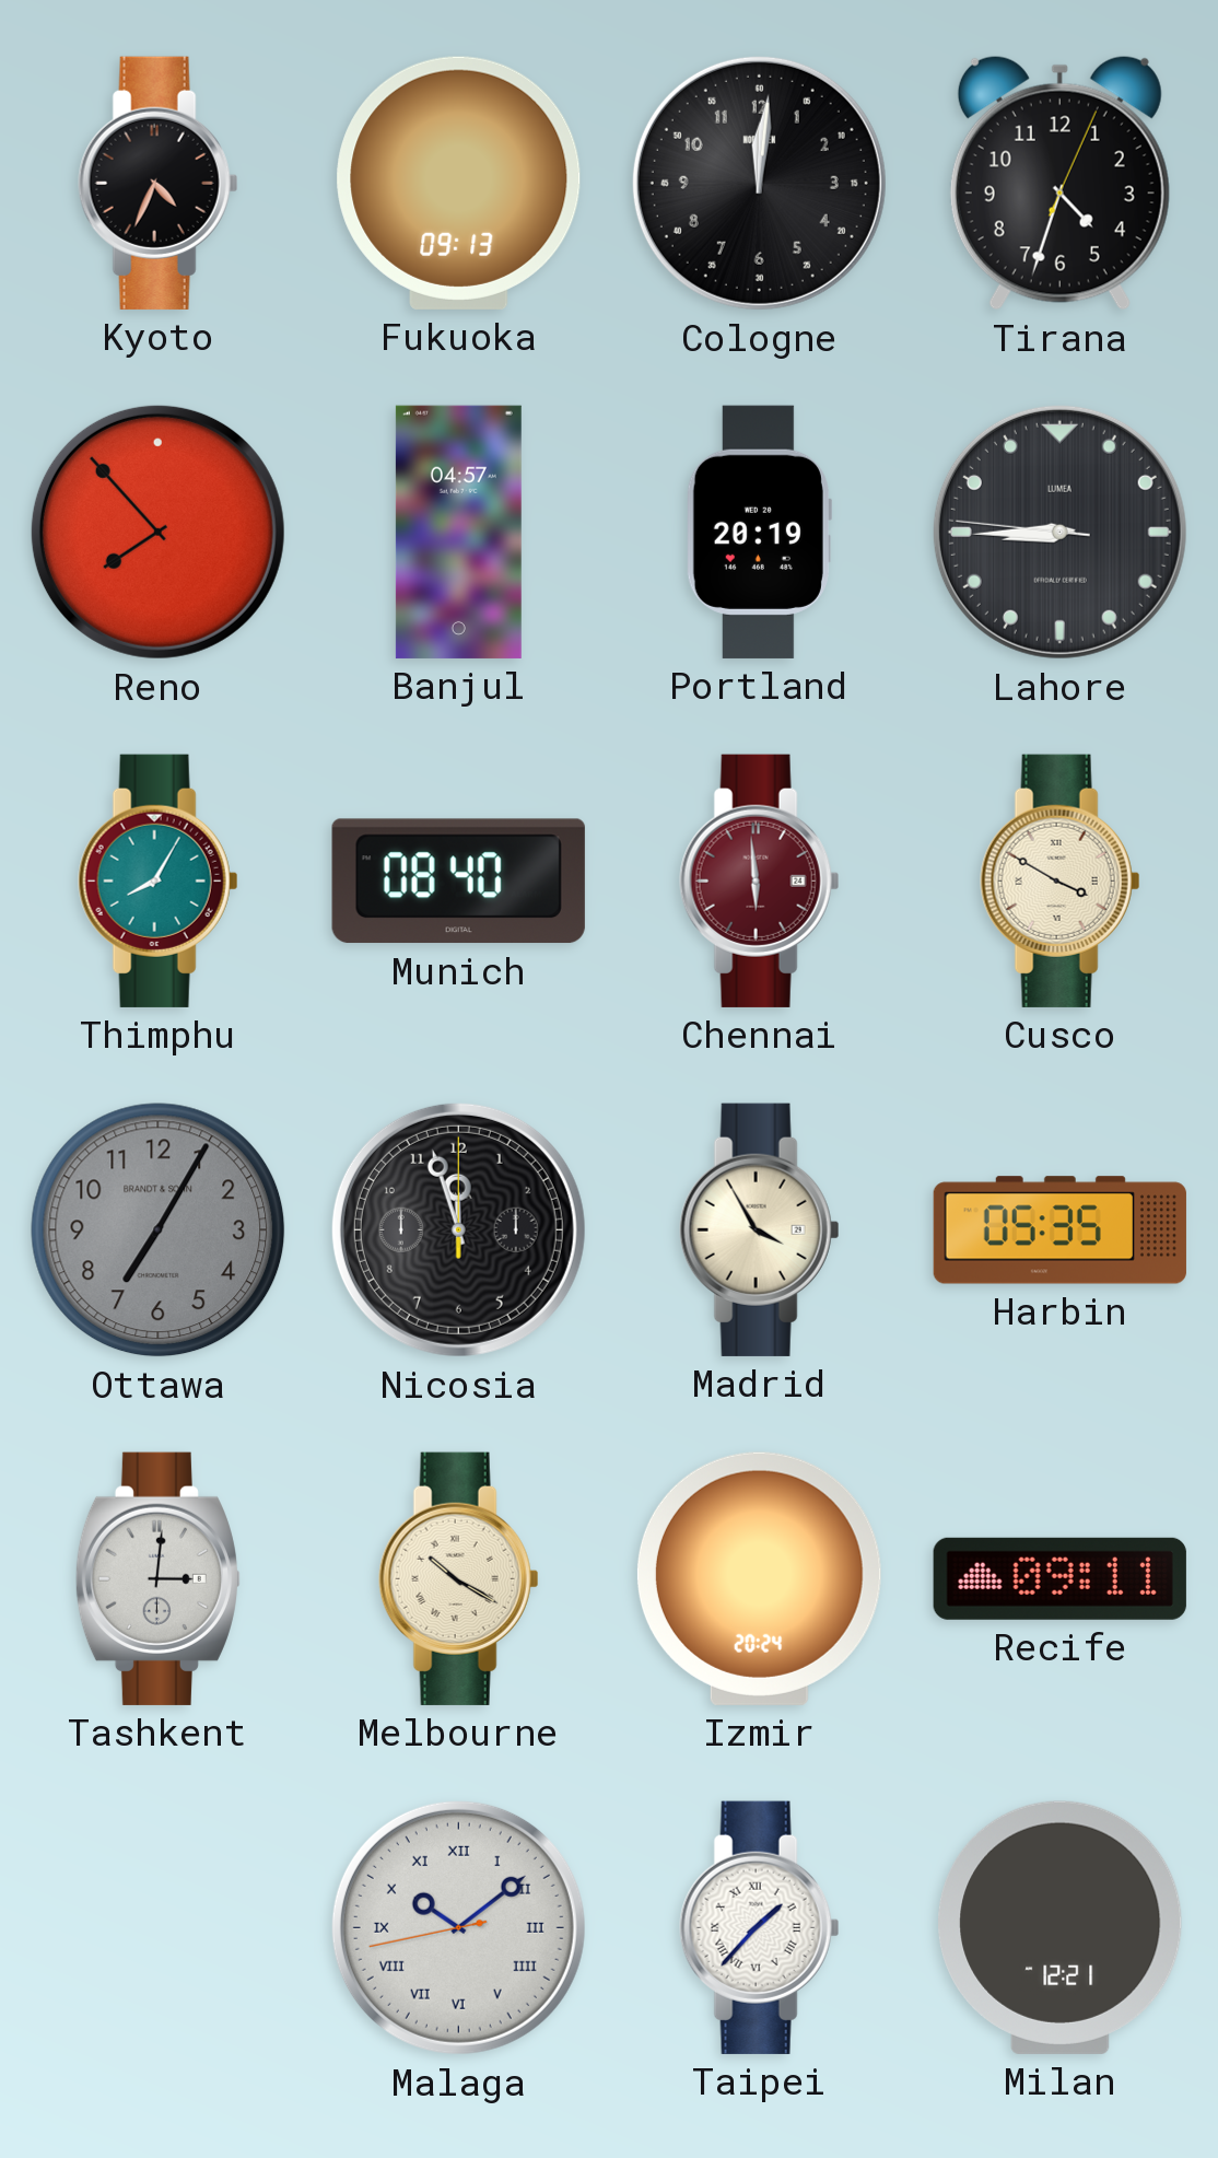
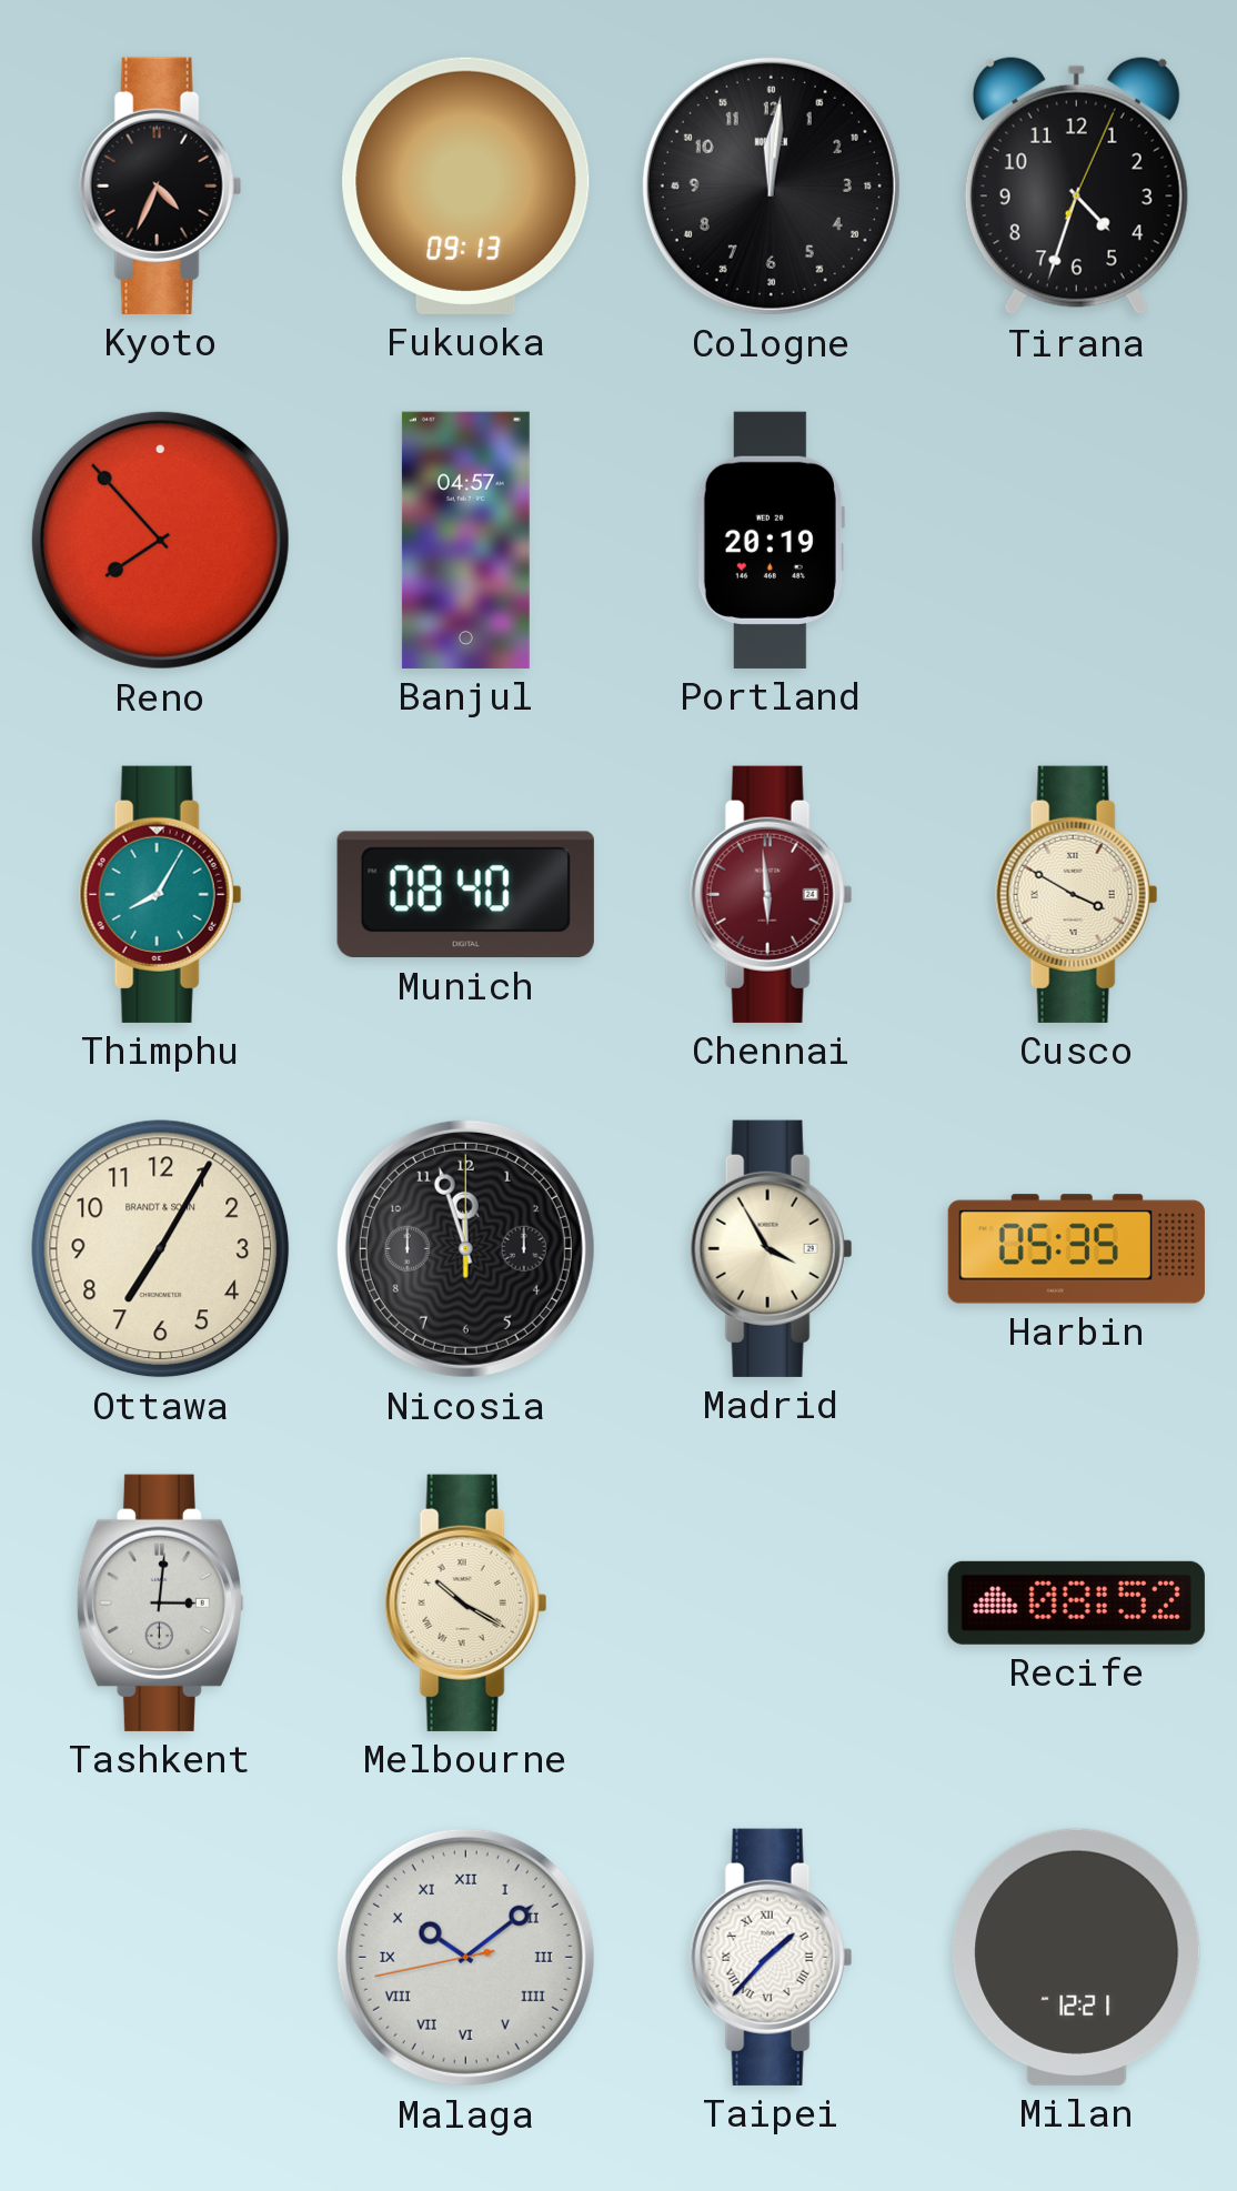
Lahore: 8:44 -> none (1059, 532)
Ottawa dial: grey -> cream (161, 1249)
Izmir: 20:24 -> none (759, 1578)
Recife: 09:11 -> 08:52 (1076, 1602)
